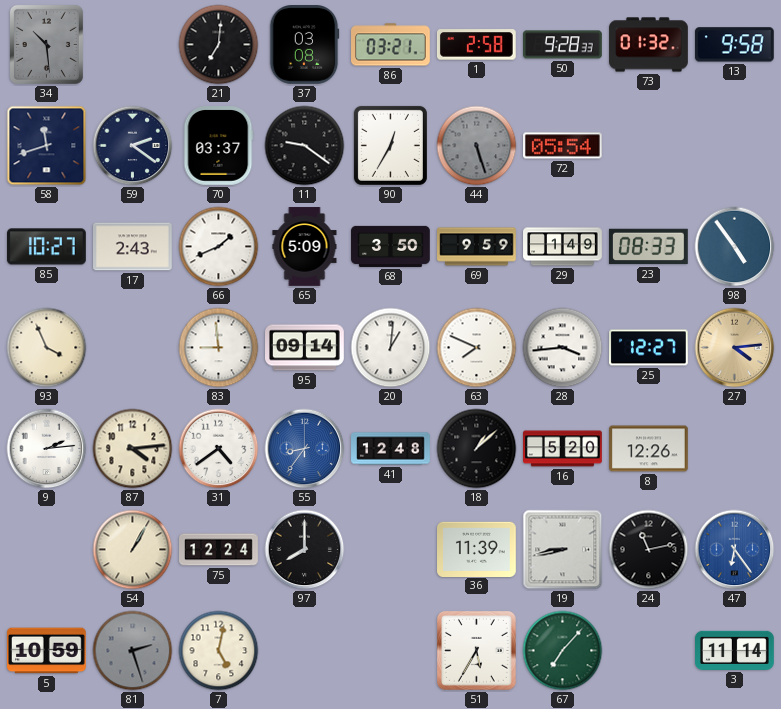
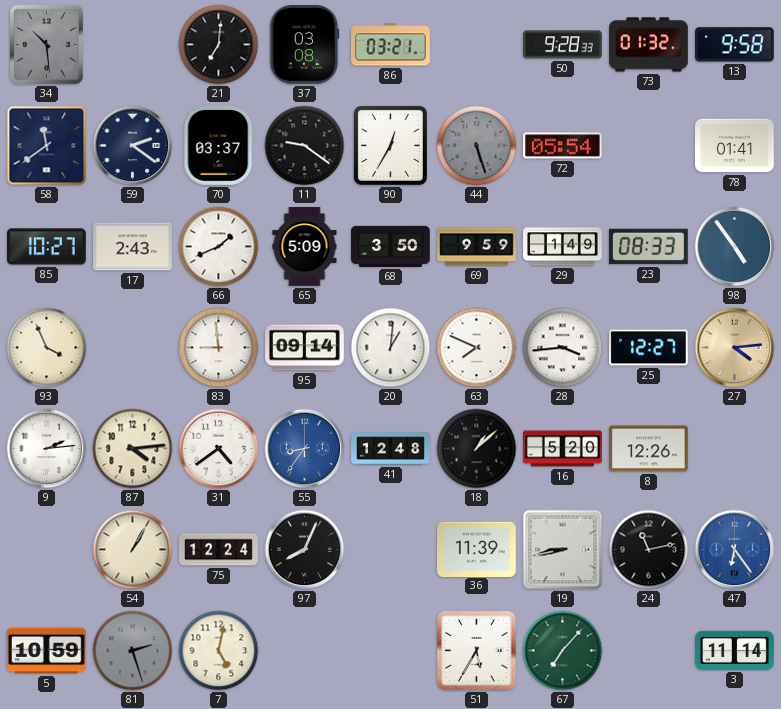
1: 2:58 -> none (476, 45)
58: 11:42 -> 11:39 (47, 146)
78: none -> 01:41 (735, 146)
97: 8:00 -> 8:04 (305, 550)
